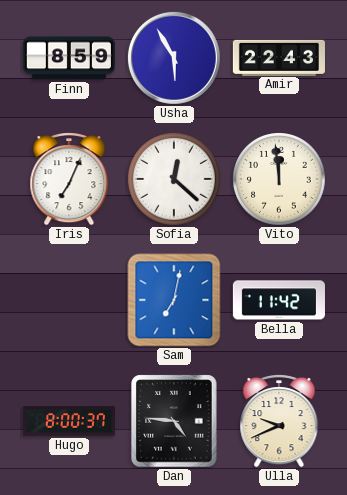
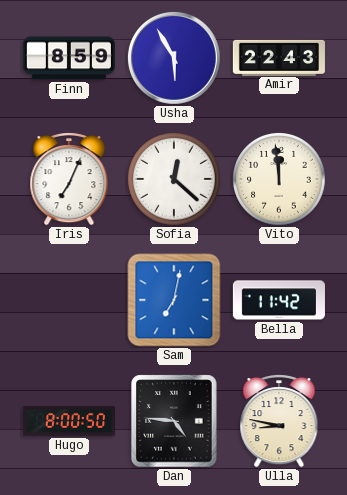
Hugo: 8:00:37 -> 8:00:50 (69, 421)
Ulla: 9:41 -> 8:47 (279, 421)
